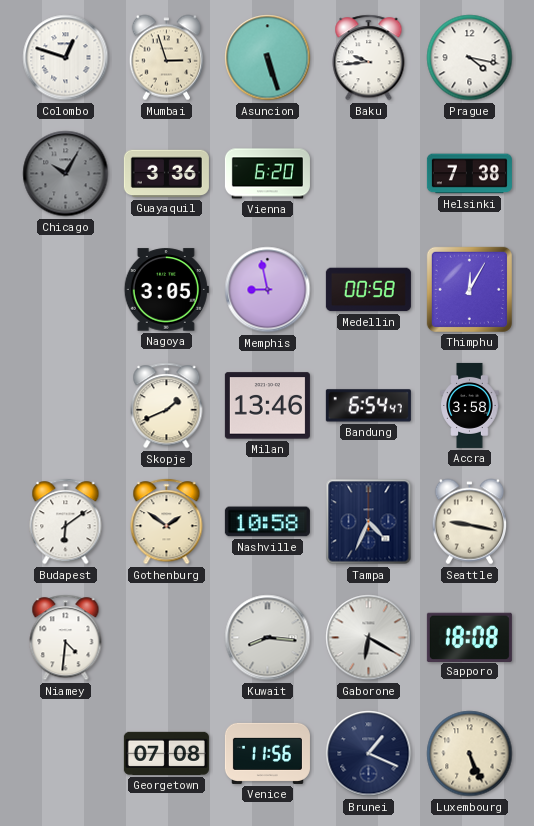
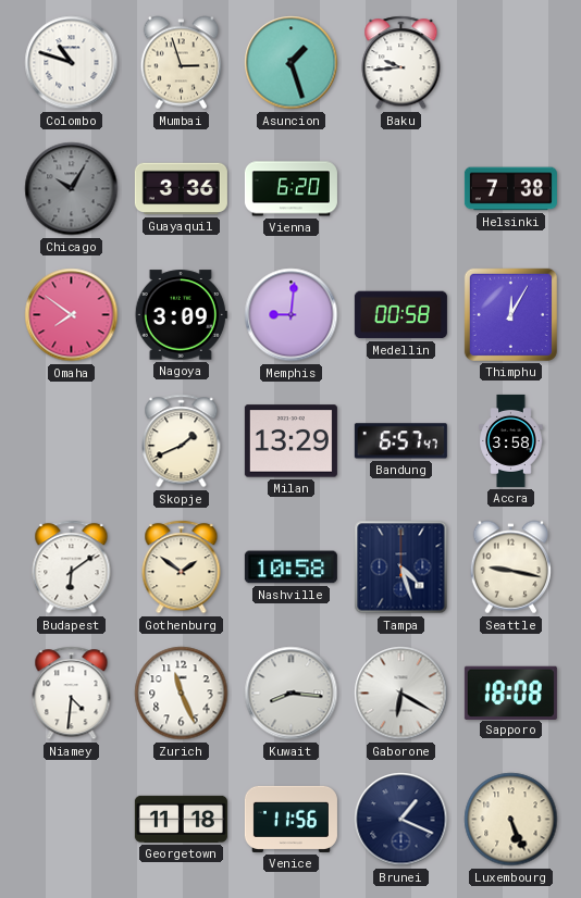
Colombo: 12:48 -> 10:48 (72, 63)
Asuncion: 5:27 -> 1:27 (292, 63)
Prague: 4:17 -> none (470, 58)
Omaha: none -> 7:51 (72, 315)
Nagoya: 3:05 -> 3:09 (181, 315)
Memphis: 8:58 -> 9:01 (292, 315)
Milan: 13:46 -> 13:29 (290, 441)
Bandung: 6:54 -> 6:57 (400, 441)
Tampa: 4:34 -> 4:27 (401, 568)
Zurich: none -> 11:26 (182, 694)
Georgetown: 07:08 -> 11:18 (181, 819)
